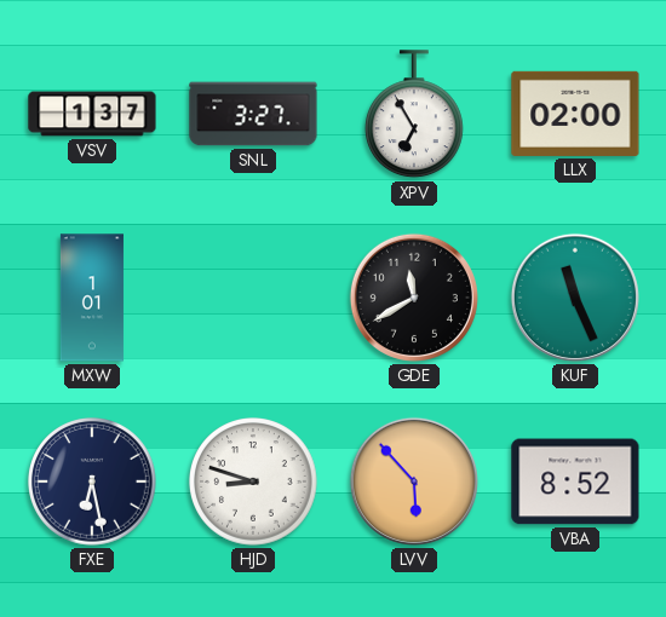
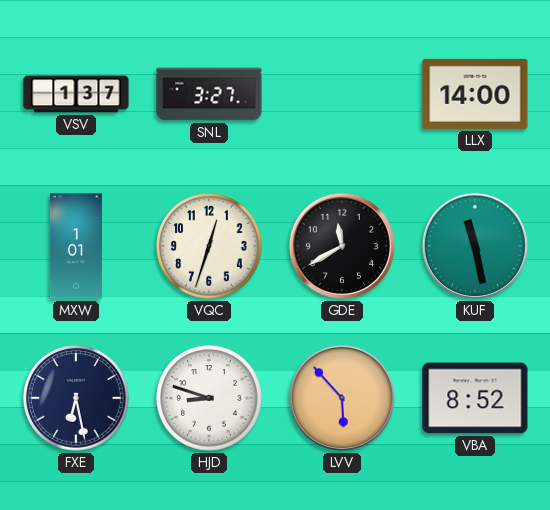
XPV: 6:55 -> none (414, 115)
LLX: 02:00 -> 14:00 (475, 94)
VQC: none -> 12:33 (210, 247)
KUF: 11:26 -> 11:28 (475, 246)
